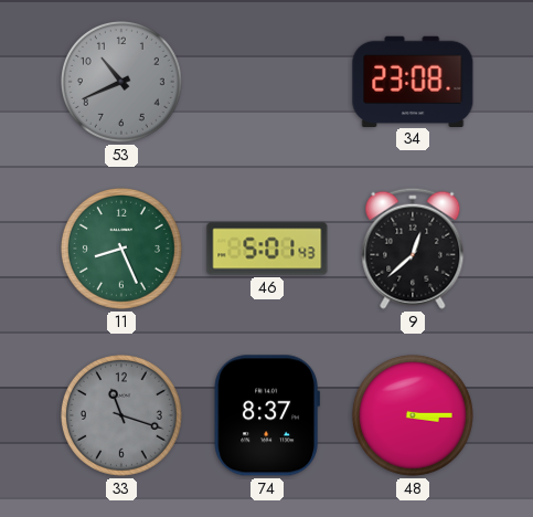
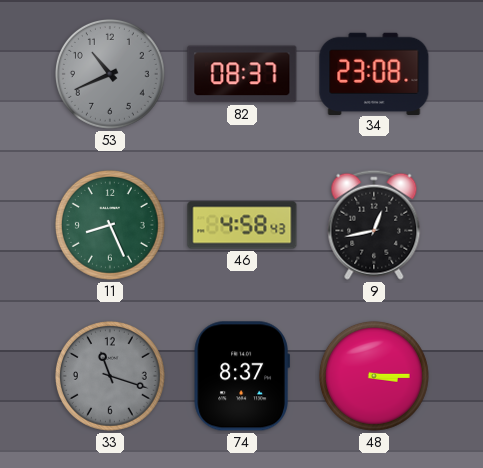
82: none -> 08:37 (242, 74)
46: 5:01 -> 4:58 (242, 225)
9: 12:38 -> 12:43 (374, 225)
